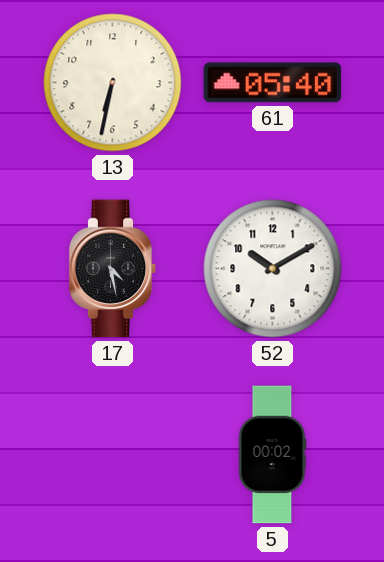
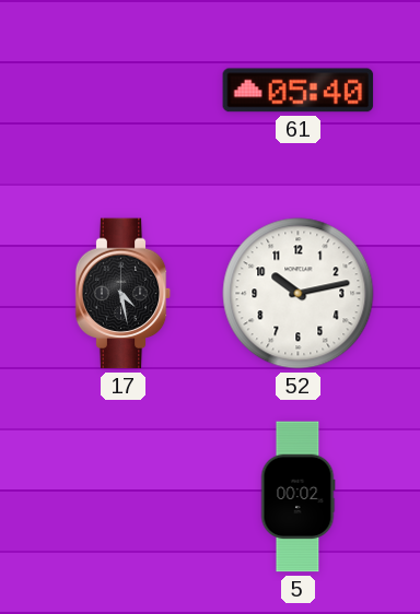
13: 6:32 -> none (113, 83)
52: 10:10 -> 10:13 (299, 294)
